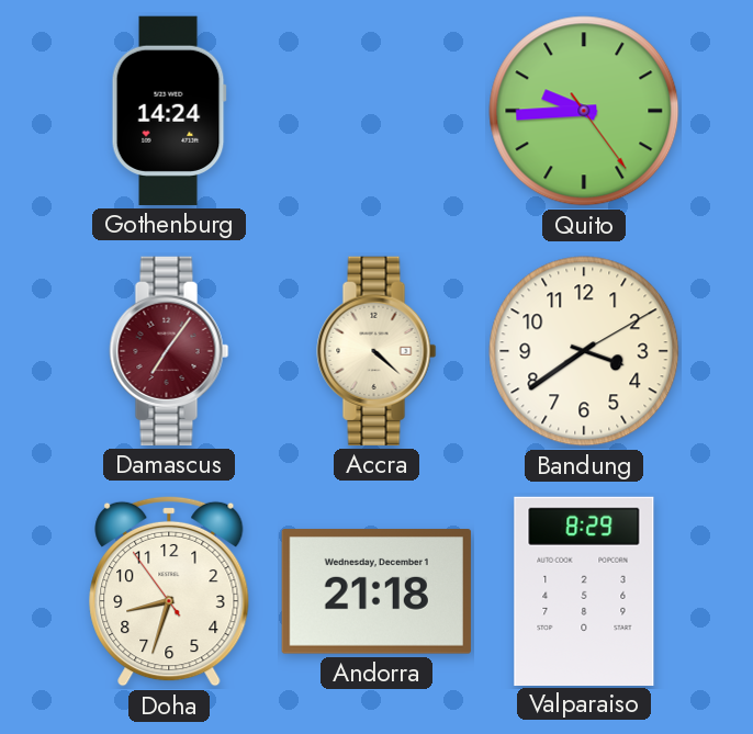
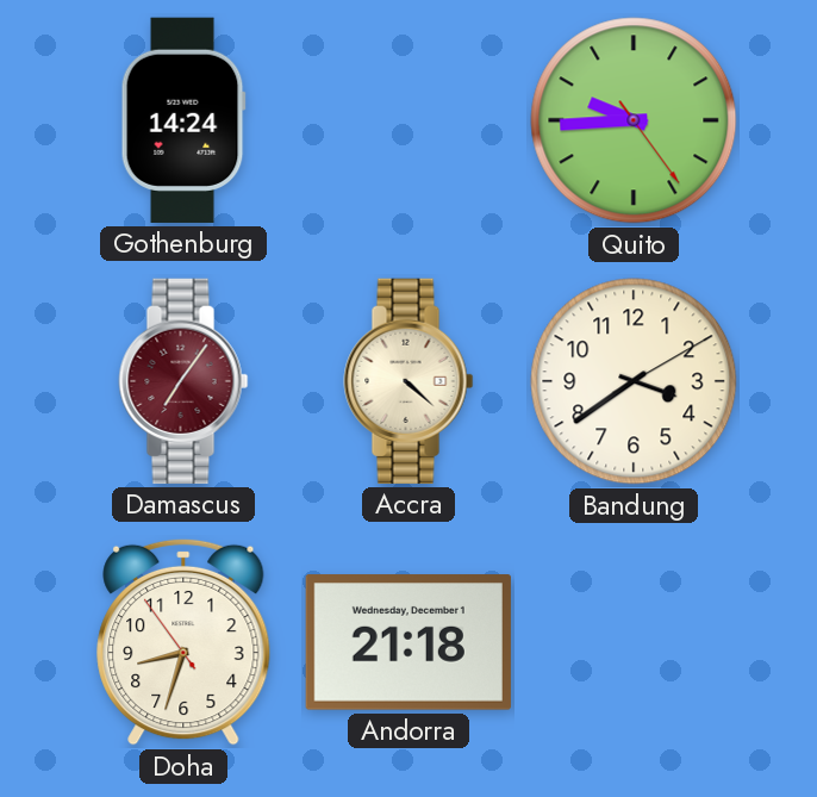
Valparaiso: 8:29 -> none (584, 590)
